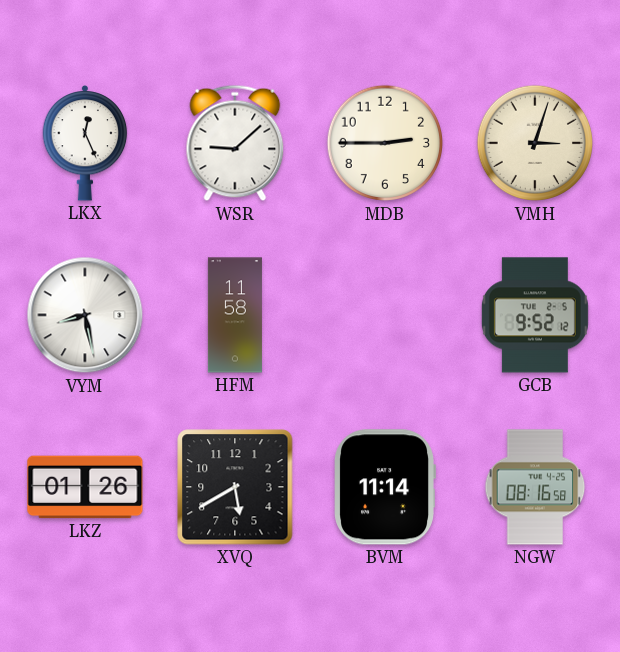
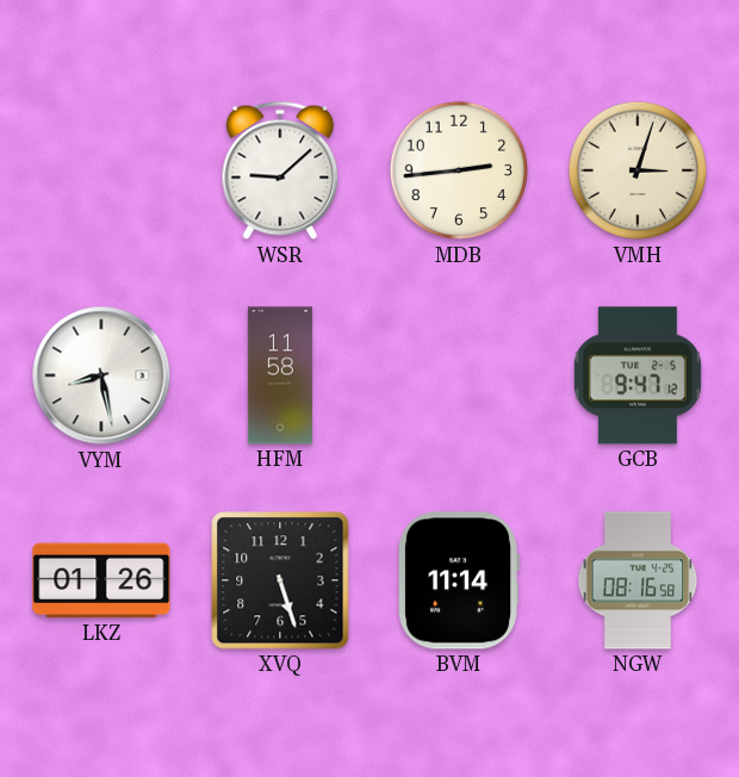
LKX: 12:26 -> none (85, 143)
MDB: 2:45 -> 2:44 (459, 170)
GCB: 9:52 -> 9:47 (638, 375)
XVQ: 5:40 -> 5:27 (280, 580)
